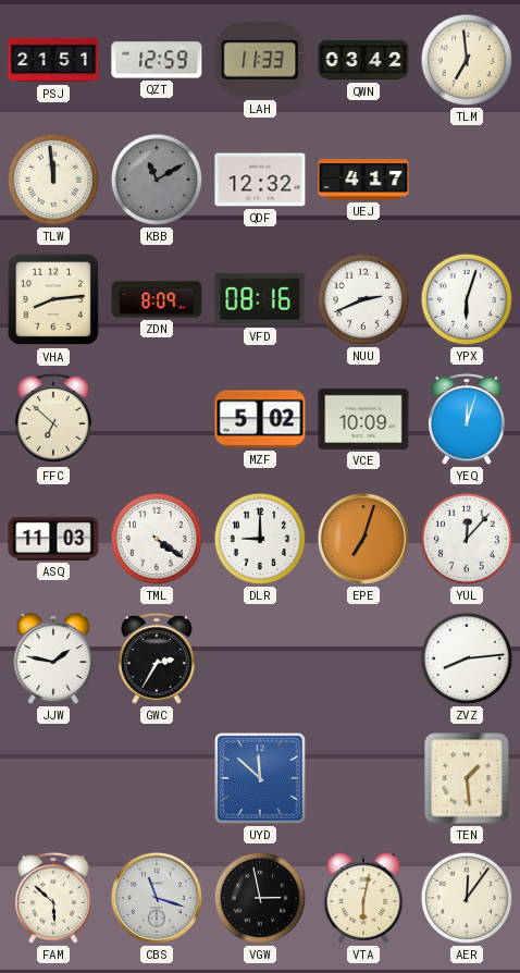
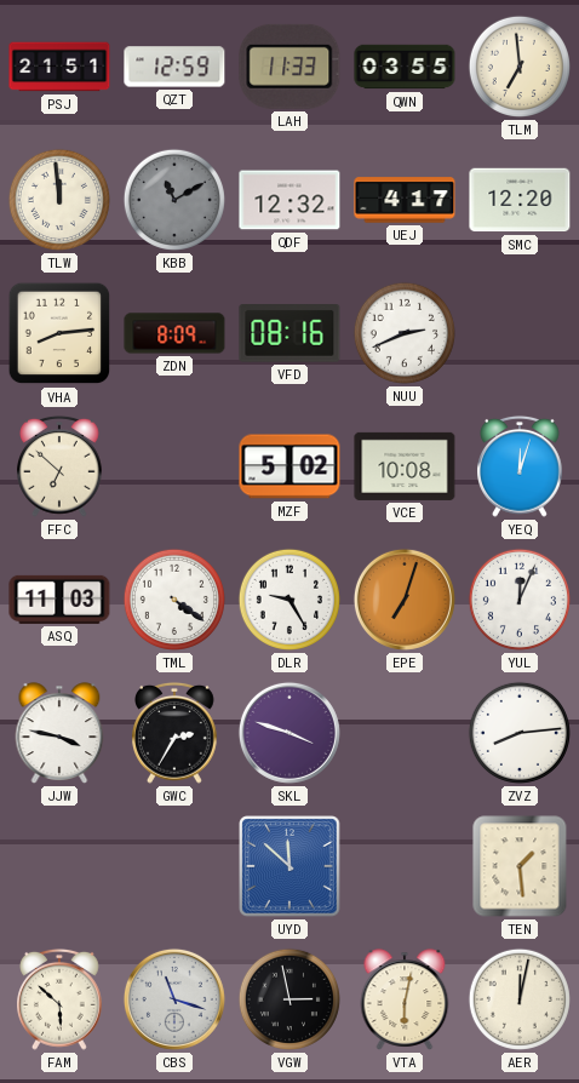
QWN: 03:42 -> 03:55 (405, 67)
SMC: none -> 12:20 (520, 200)
YPX: 6:03 -> none (467, 299)
VCE: 10:09 -> 10:08 (405, 466)
DLR: 9:00 -> 9:25 (289, 600)
YUL: 12:07 -> 12:04 (520, 600)
JJW: 1:47 -> 3:47 (59, 733)
SKL: none -> 3:48 (289, 733)
AER: 12:06 -> 12:02 (520, 999)
